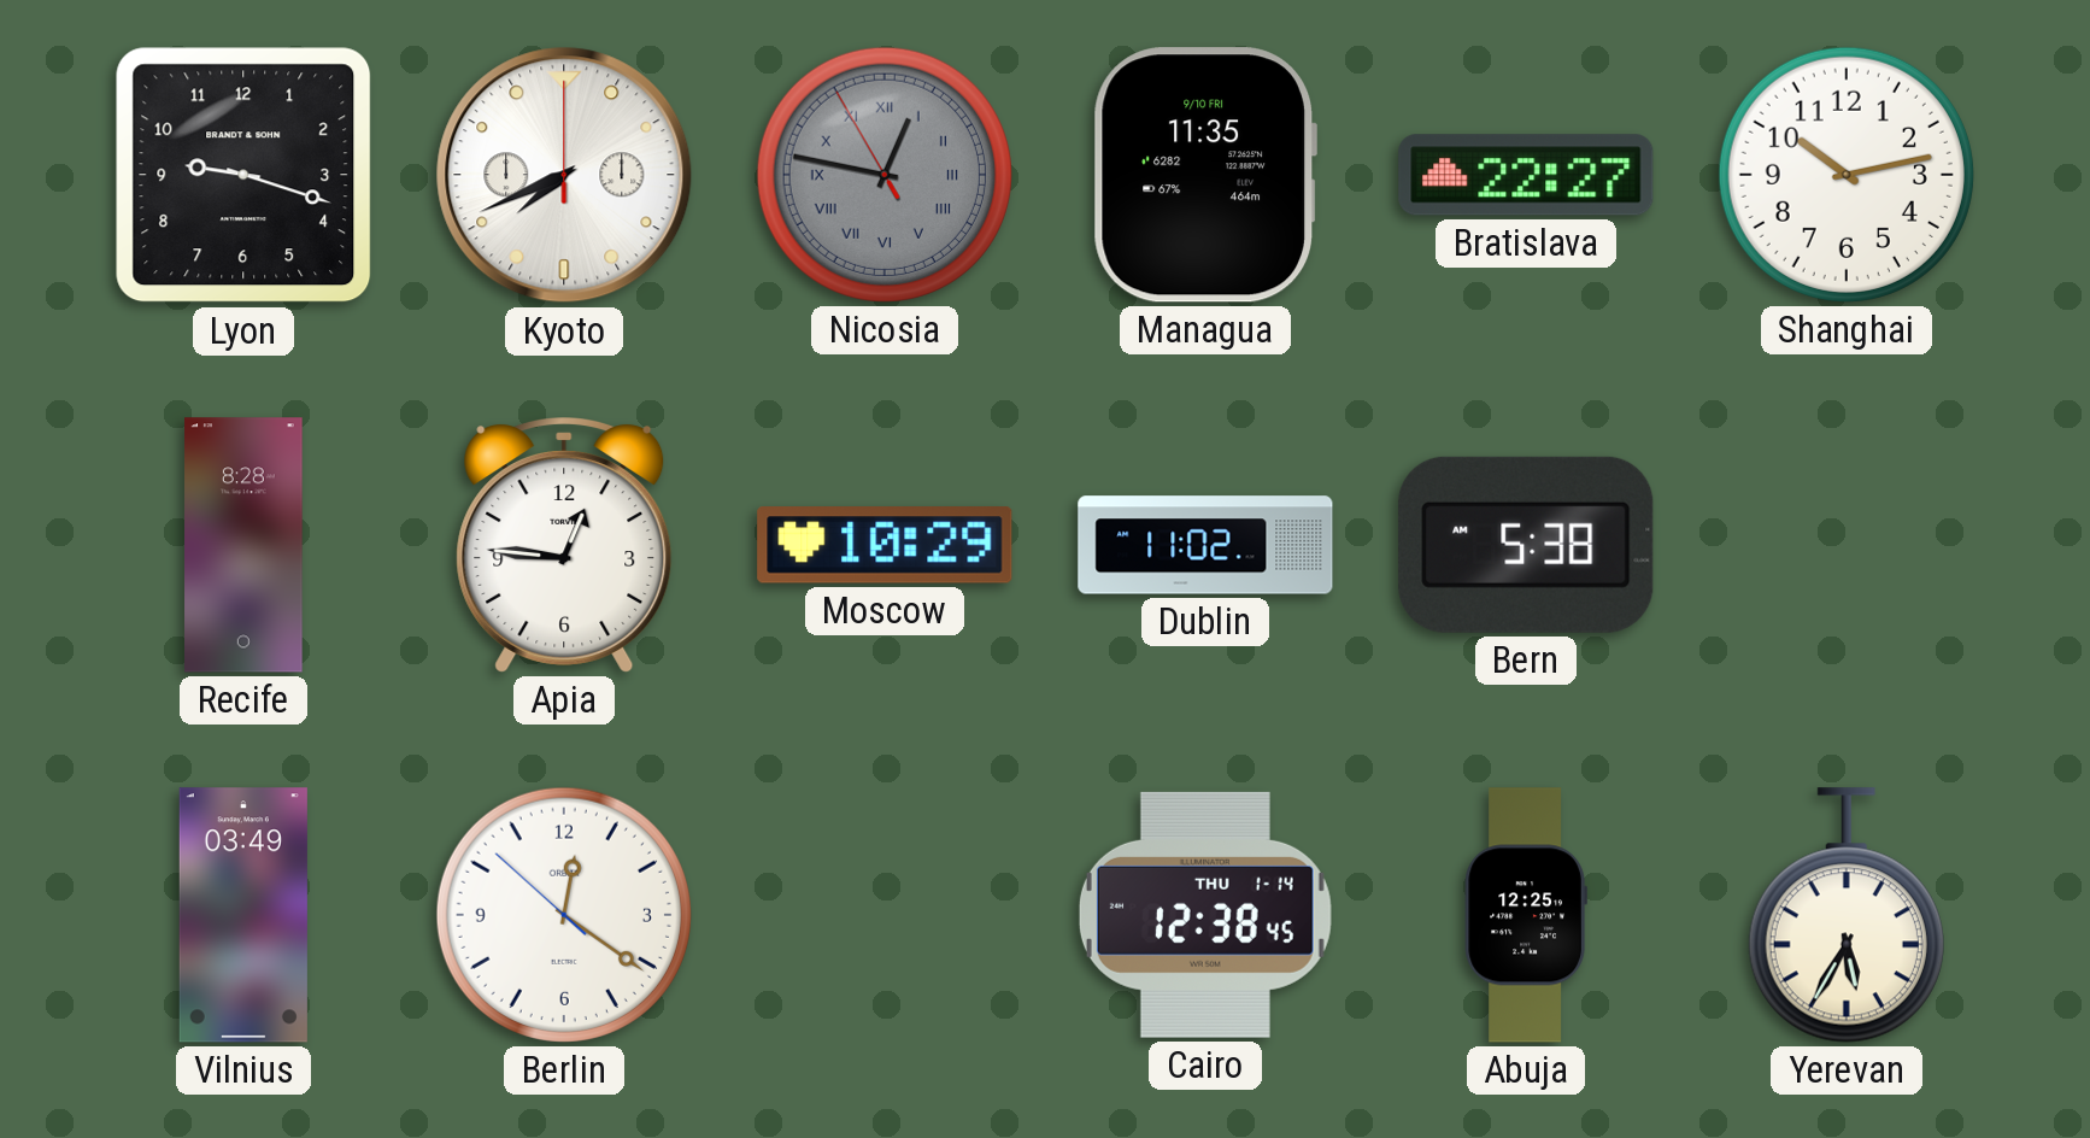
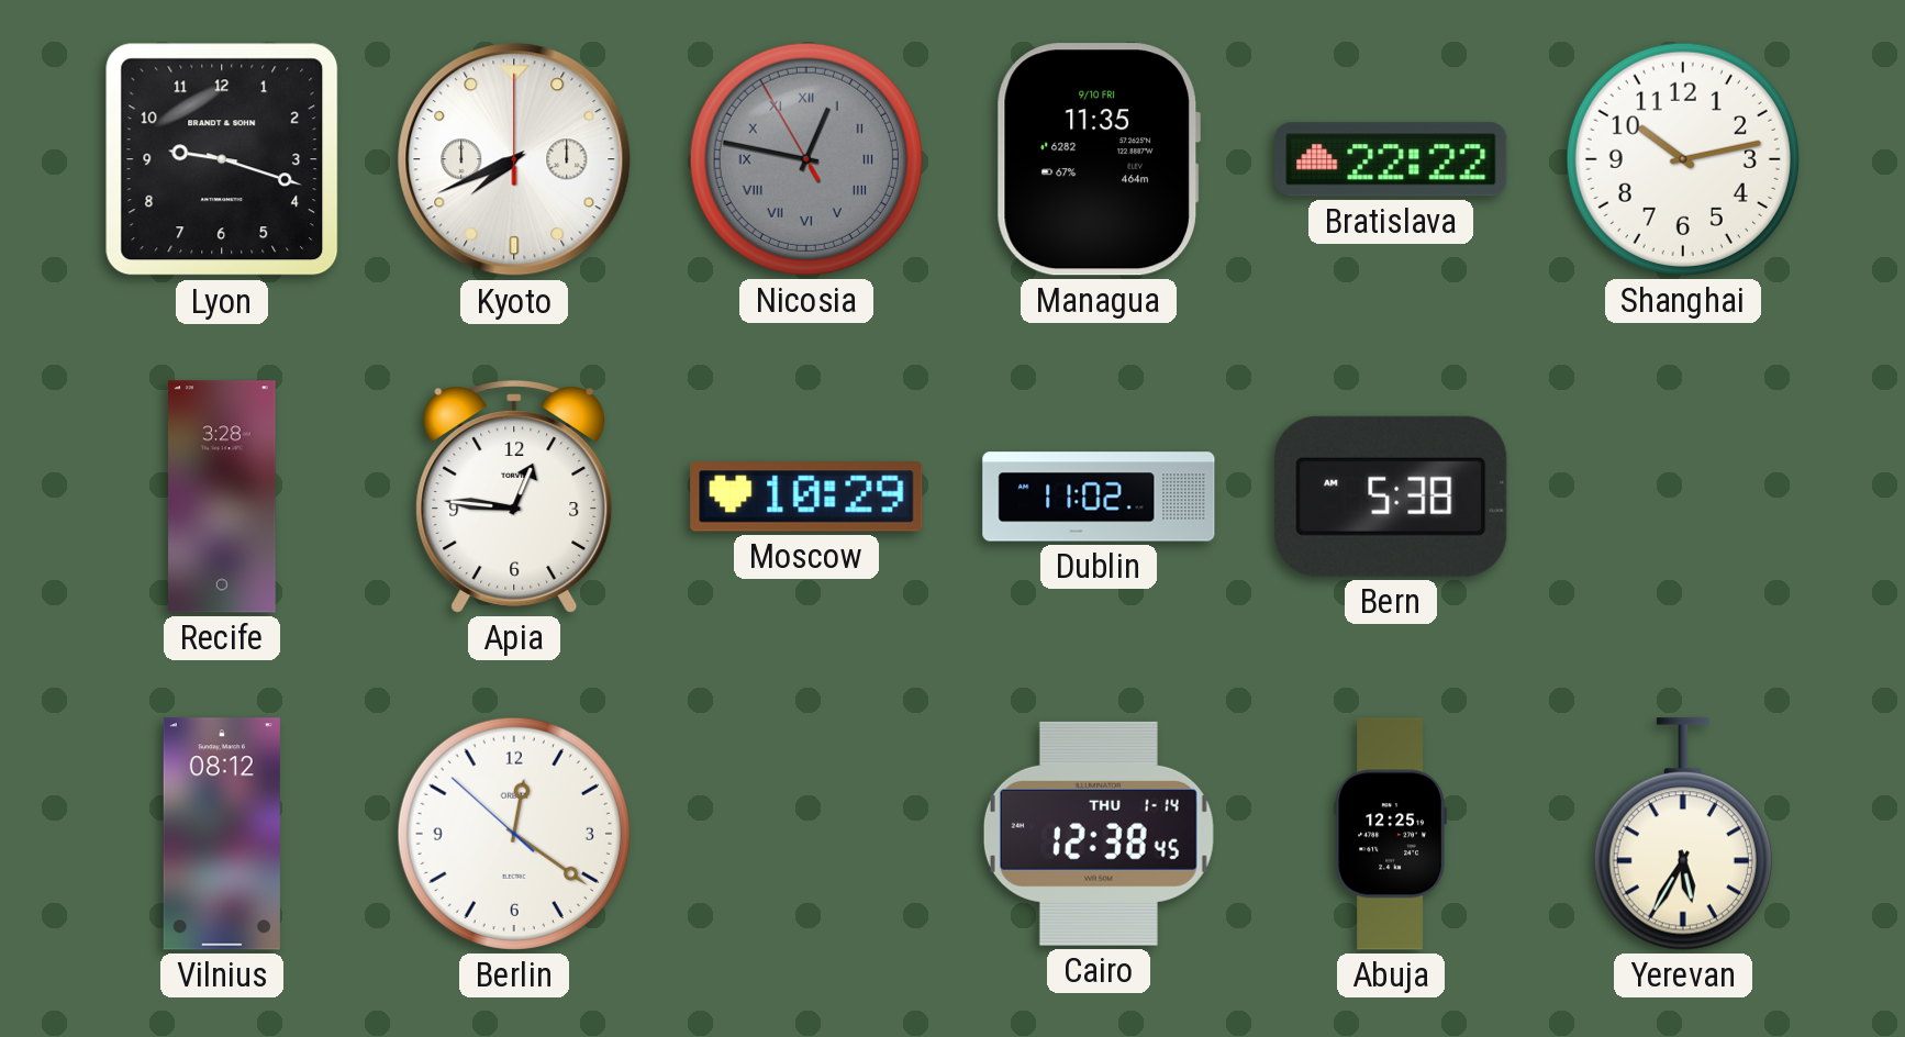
Bratislava: 22:27 -> 22:22 (1391, 159)
Recife: 8:28 -> 3:28 (222, 497)
Vilnius: 03:49 -> 08:12 (222, 834)
